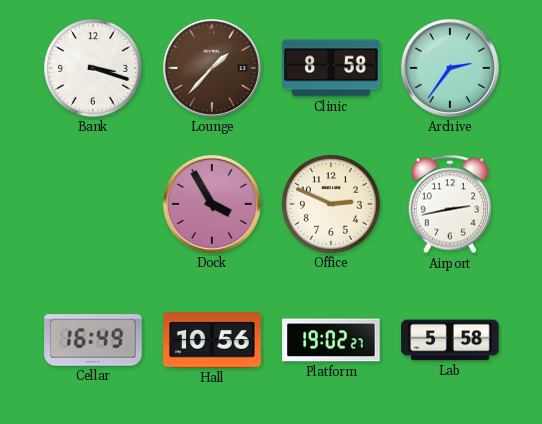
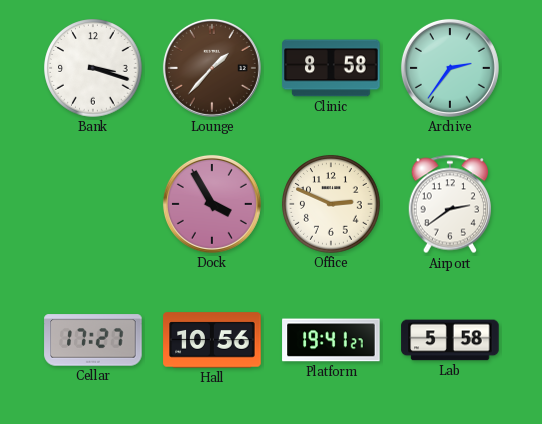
Airport: 2:43 -> 2:39 (449, 204)
Cellar: 16:49 -> 17:27 (93, 340)
Platform: 19:02 -> 19:41 (331, 340)
